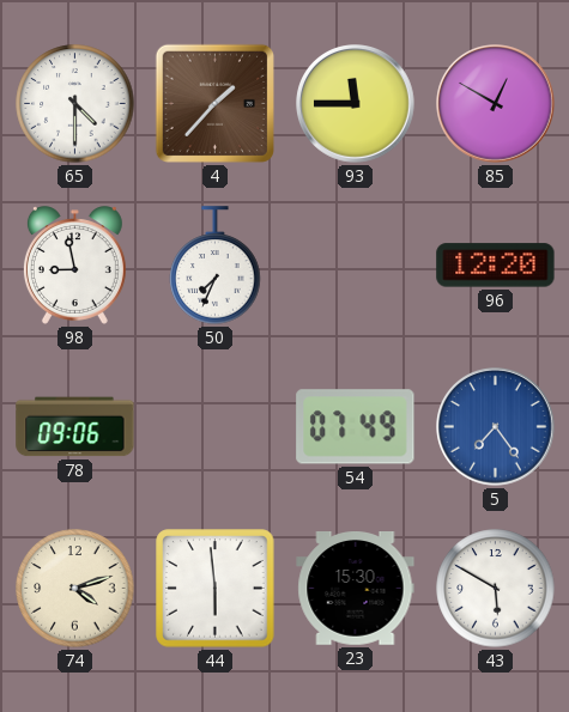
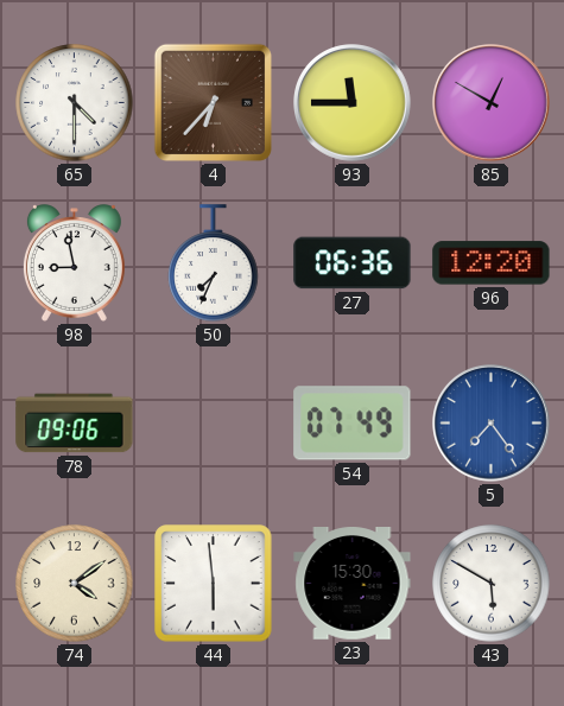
4: 1:37 -> 6:37 (213, 102)
27: none -> 06:36 (353, 263)
74: 4:12 -> 4:09 (75, 584)
